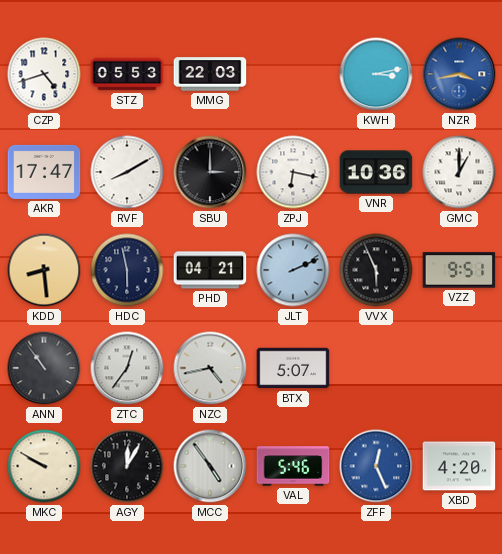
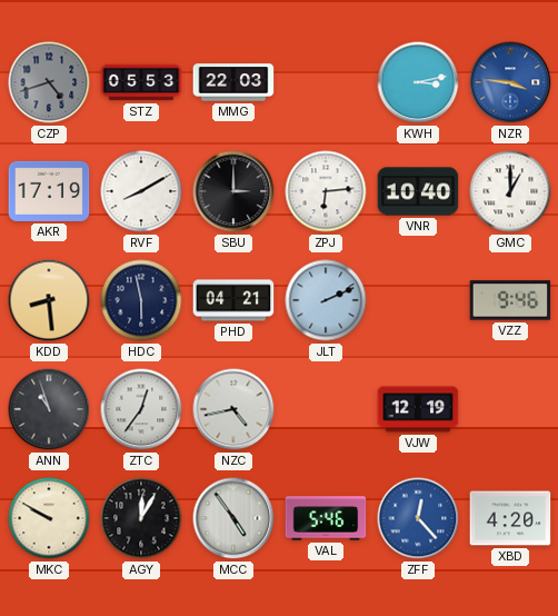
CZP dial: white -> grey (49, 82)
NZR: 3:43 -> 3:46 (510, 82)
AKR: 17:47 -> 17:19 (49, 191)
ZPJ: 6:17 -> 6:14 (326, 191)
VNR: 10:36 -> 10:40 (418, 191)
VVX: 5:56 -> none (376, 270)
VZZ: 9:51 -> 9:46 (510, 300)
ANN: 10:54 -> 10:57 (49, 409)
BTX: 5:07 -> none (293, 368)
VJW: none -> 12:19 (418, 409)
ZFF: 12:26 -> 12:23 (418, 518)
